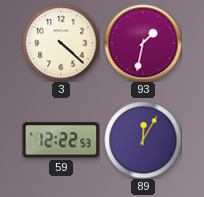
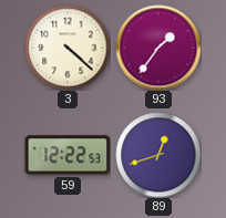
93: 1:32 -> 1:36 (158, 48)
89: 12:05 -> 12:42 (158, 155)
